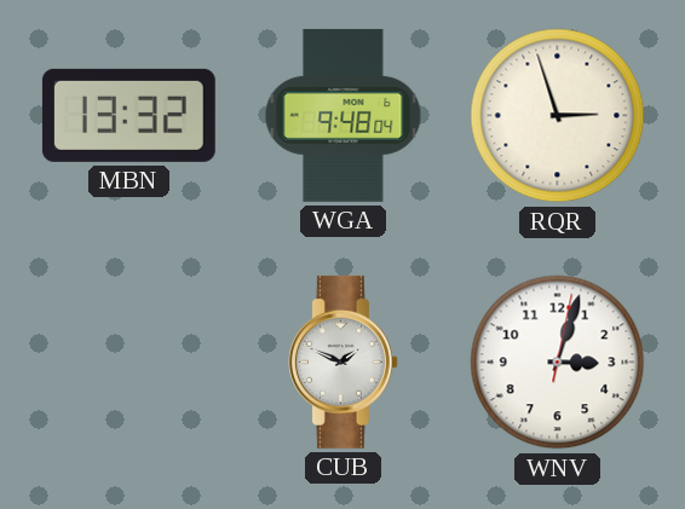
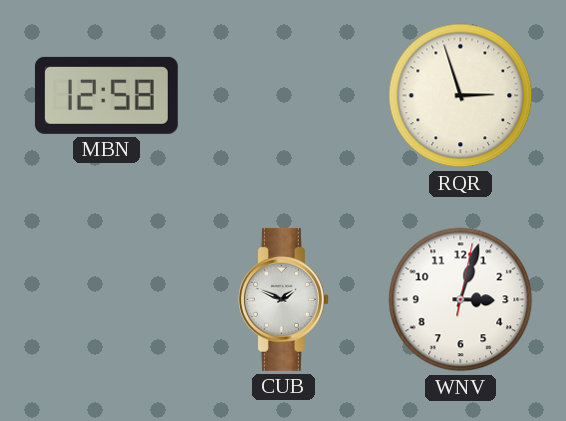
MBN: 13:32 -> 12:58 (106, 95)
WGA: 9:48 -> none (344, 115)
